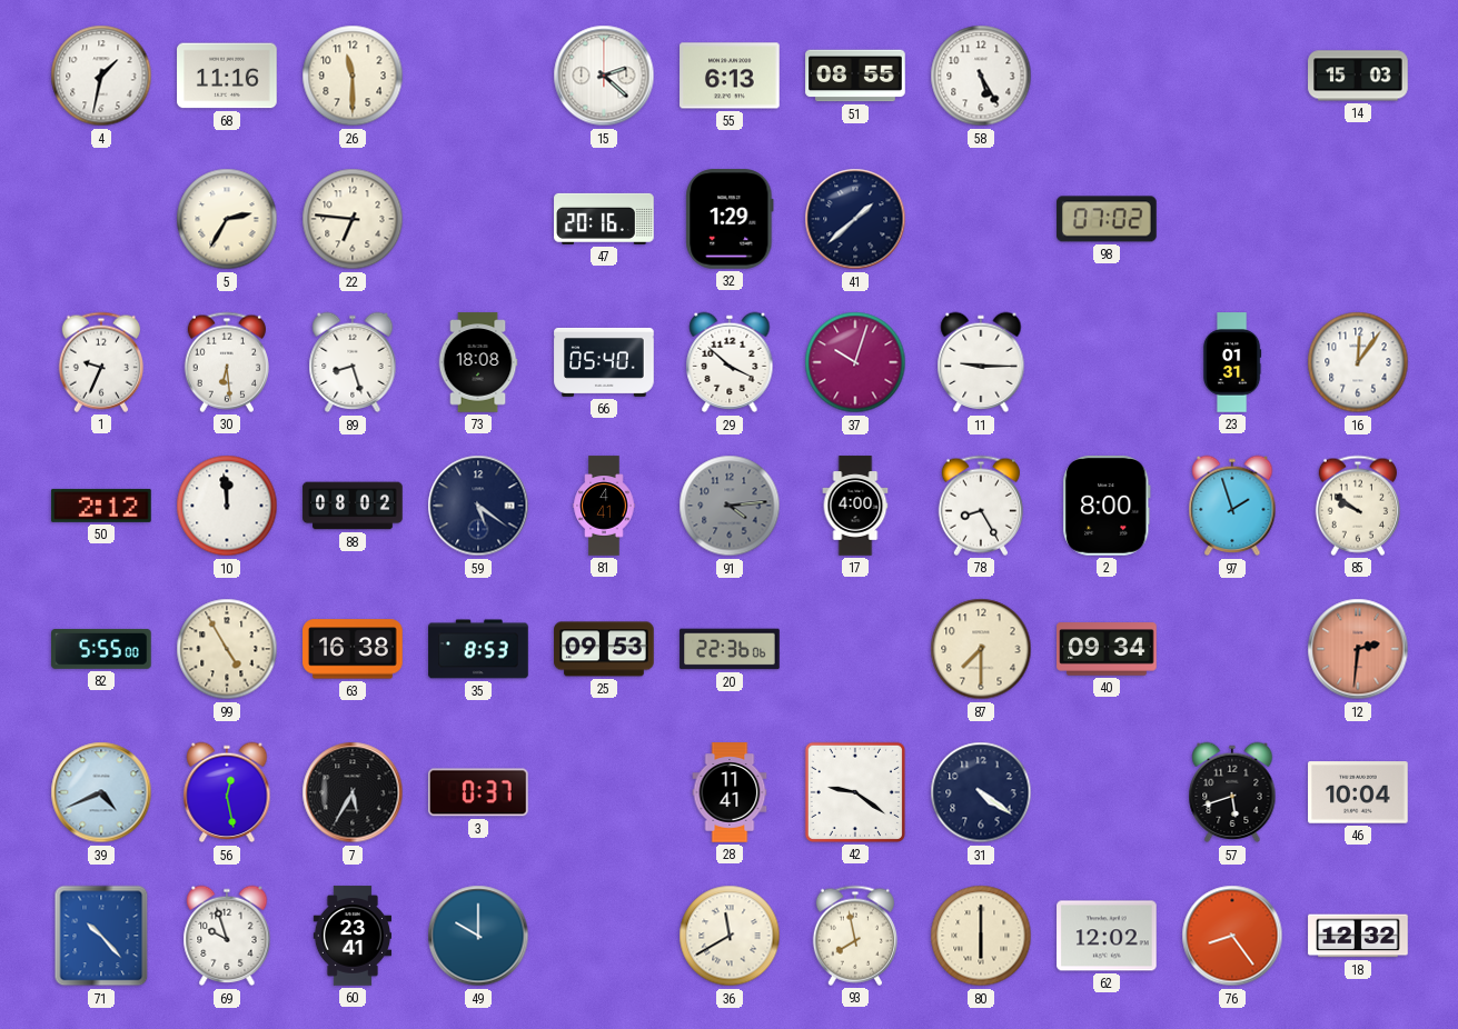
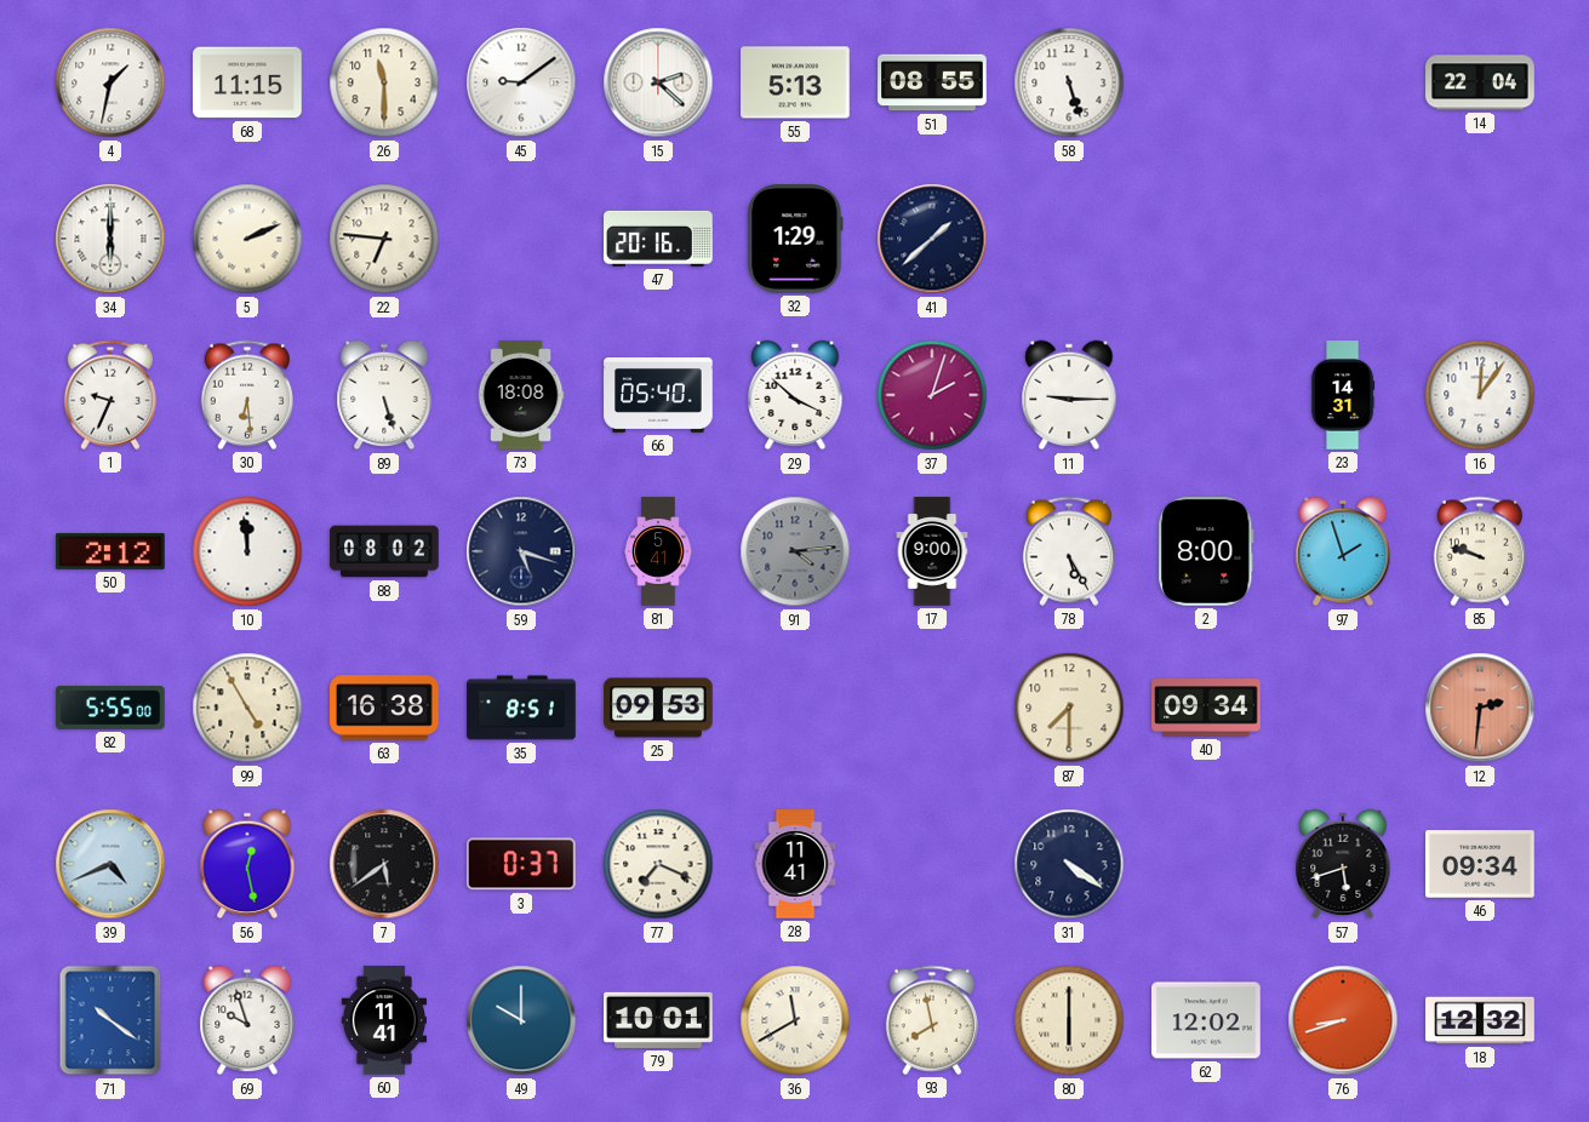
68: 11:16 -> 11:15 (247, 82)
45: none -> 9:09 (521, 82)
55: 6:13 -> 5:13 (795, 82)
58: 5:25 -> 5:27 (1069, 82)
14: 15:03 -> 22:04 (1480, 82)
34: none -> 6:00 (110, 239)
5: 2:35 -> 2:11 (247, 239)
98: 07:02 -> none (1107, 219)
89: 8:27 -> 5:27 (384, 395)
37: 10:03 -> 2:03 (932, 395)
23: 01:31 -> 14:31 (1343, 395)
59: 5:21 -> 5:18 (521, 551)
81: 4:41 -> 5:41 (658, 551)
17: 4:00 -> 9:00 (932, 551)
78: 8:25 -> 5:25 (1069, 551)
85: 9:51 -> 9:48 (1480, 551)
35: 8:53 -> 8:51 (521, 708)
20: 22:36 -> none (730, 649)
7: 5:35 -> 5:39 (384, 864)
77: none -> 7:19 (658, 864)
42: 9:21 -> none (855, 792)
46: 10:04 -> 09:34 (1480, 864)
71: 10:23 -> 10:21 (110, 1020)
60: 23:41 -> 11:41 (383, 1020)
79: none -> 10:01 (658, 1020)
76: 8:24 -> 8:42 (1343, 1020)
